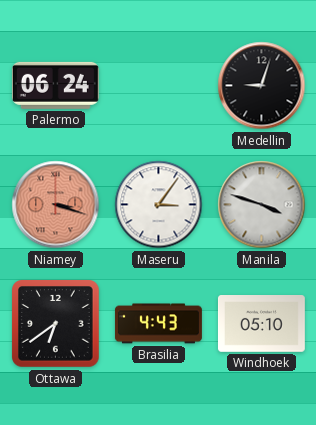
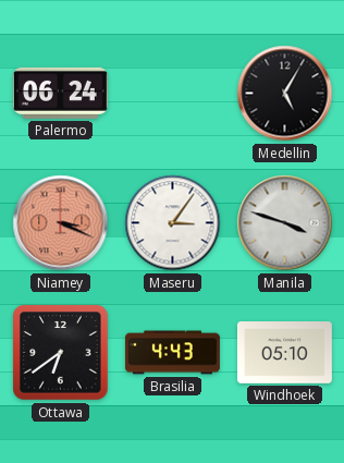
Medellin: 9:03 -> 5:05 (285, 94)
Niamey: 3:18 -> 3:19 (61, 223)
